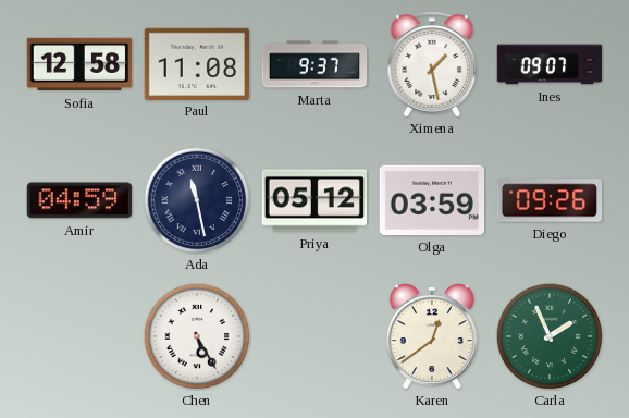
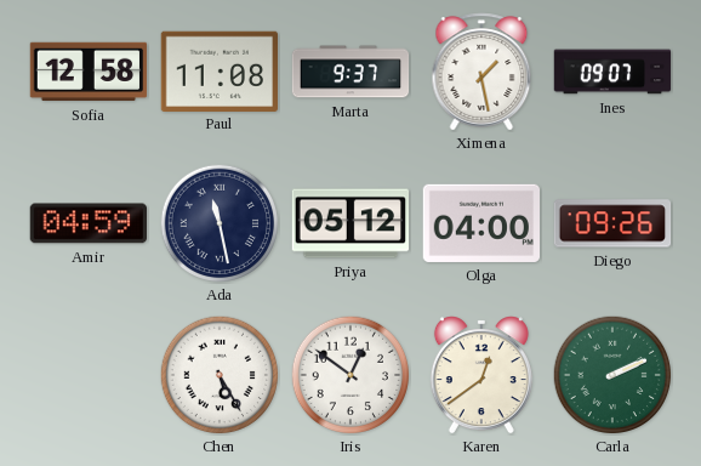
Olga: 03:59 -> 04:00 (480, 223)
Iris: none -> 12:51 (350, 375)
Carla: 1:56 -> 2:11 (612, 375)
